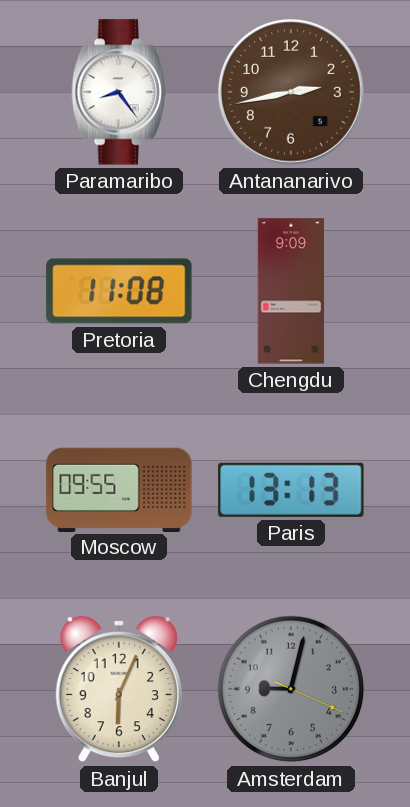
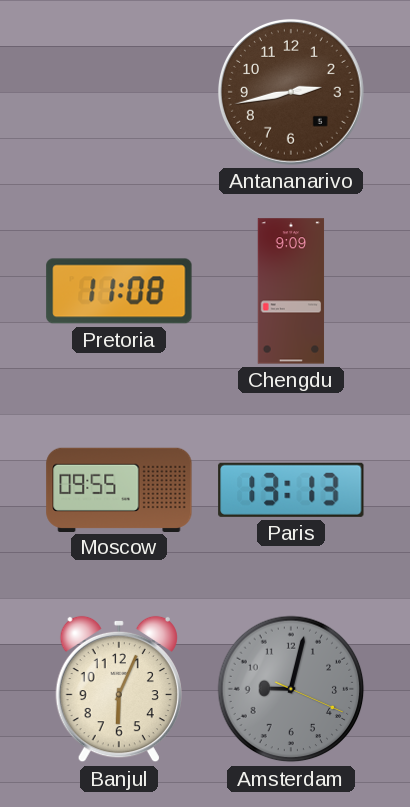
Paramaribo: 8:24 -> none (119, 92)
